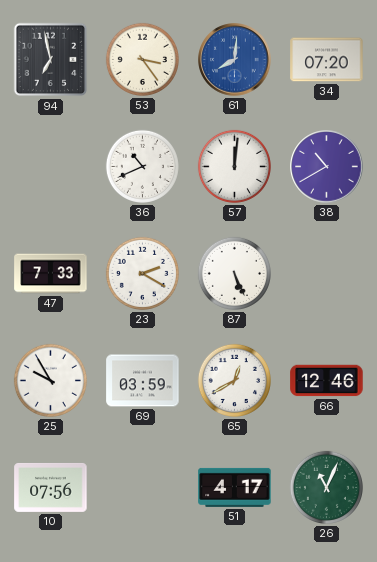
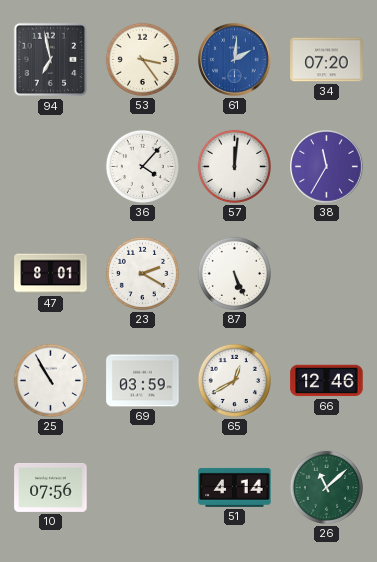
61: 8:01 -> 2:01 (235, 60)
36: 10:41 -> 4:07 (142, 166)
38: 10:40 -> 11:35 (327, 167)
47: 7:33 -> 8:01 (51, 274)
25: 9:55 -> 10:55 (50, 380)
51: 4:17 -> 4:14 (235, 487)
26: 11:04 -> 11:08 (326, 487)
